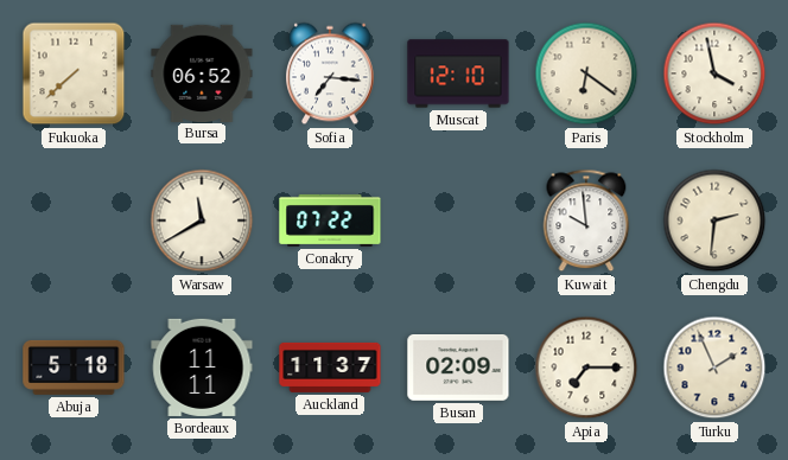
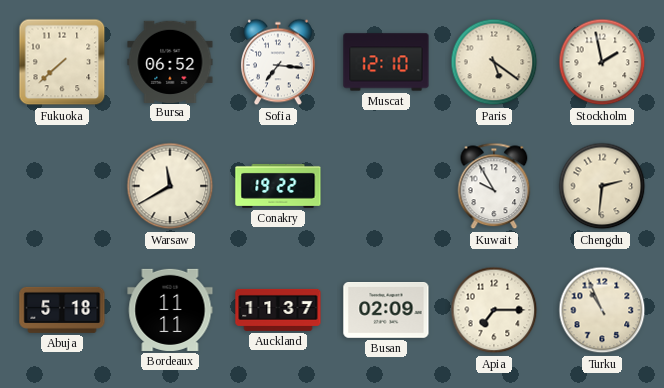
Paris: 6:21 -> 5:21 (494, 62)
Stockholm: 3:58 -> 1:58 (602, 62)
Conakry: 07:22 -> 19:22 (278, 186)
Kuwait: 9:59 -> 9:55 (494, 186)
Turku: 1:56 -> 10:56 (602, 310)
